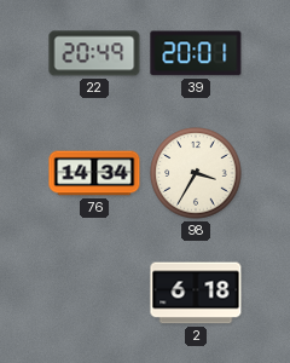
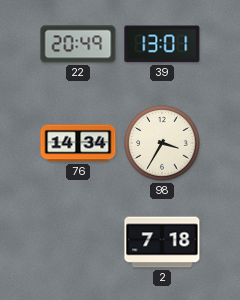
39: 20:01 -> 13:01 (162, 44)
2: 6:18 -> 7:18 (162, 242)
